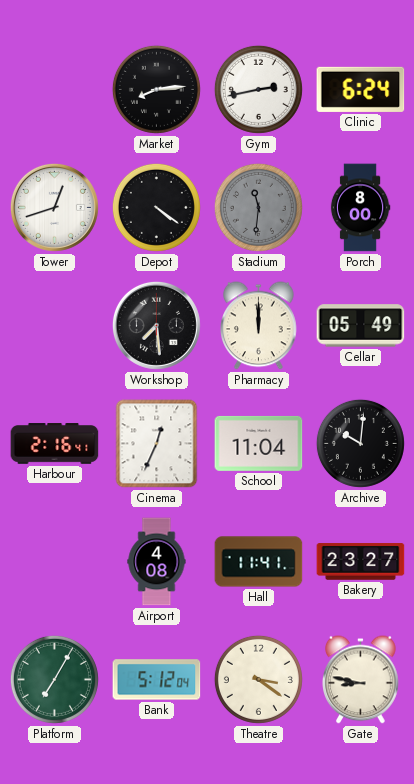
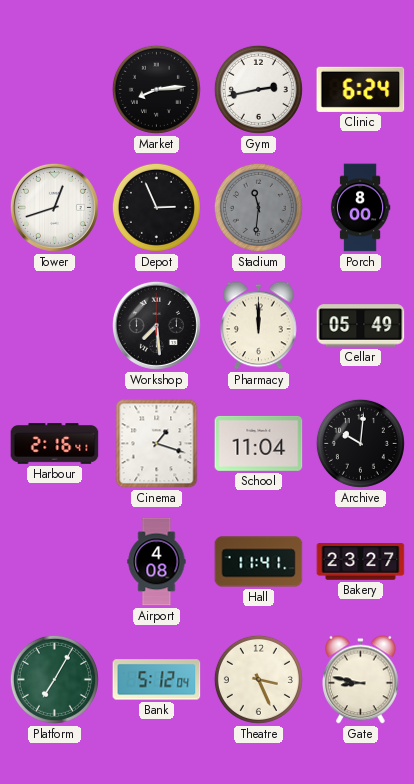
Depot: 4:21 -> 2:56 (156, 207)
Cinema: 12:34 -> 1:18 (157, 444)
Theatre: 3:21 -> 3:26 (258, 679)
